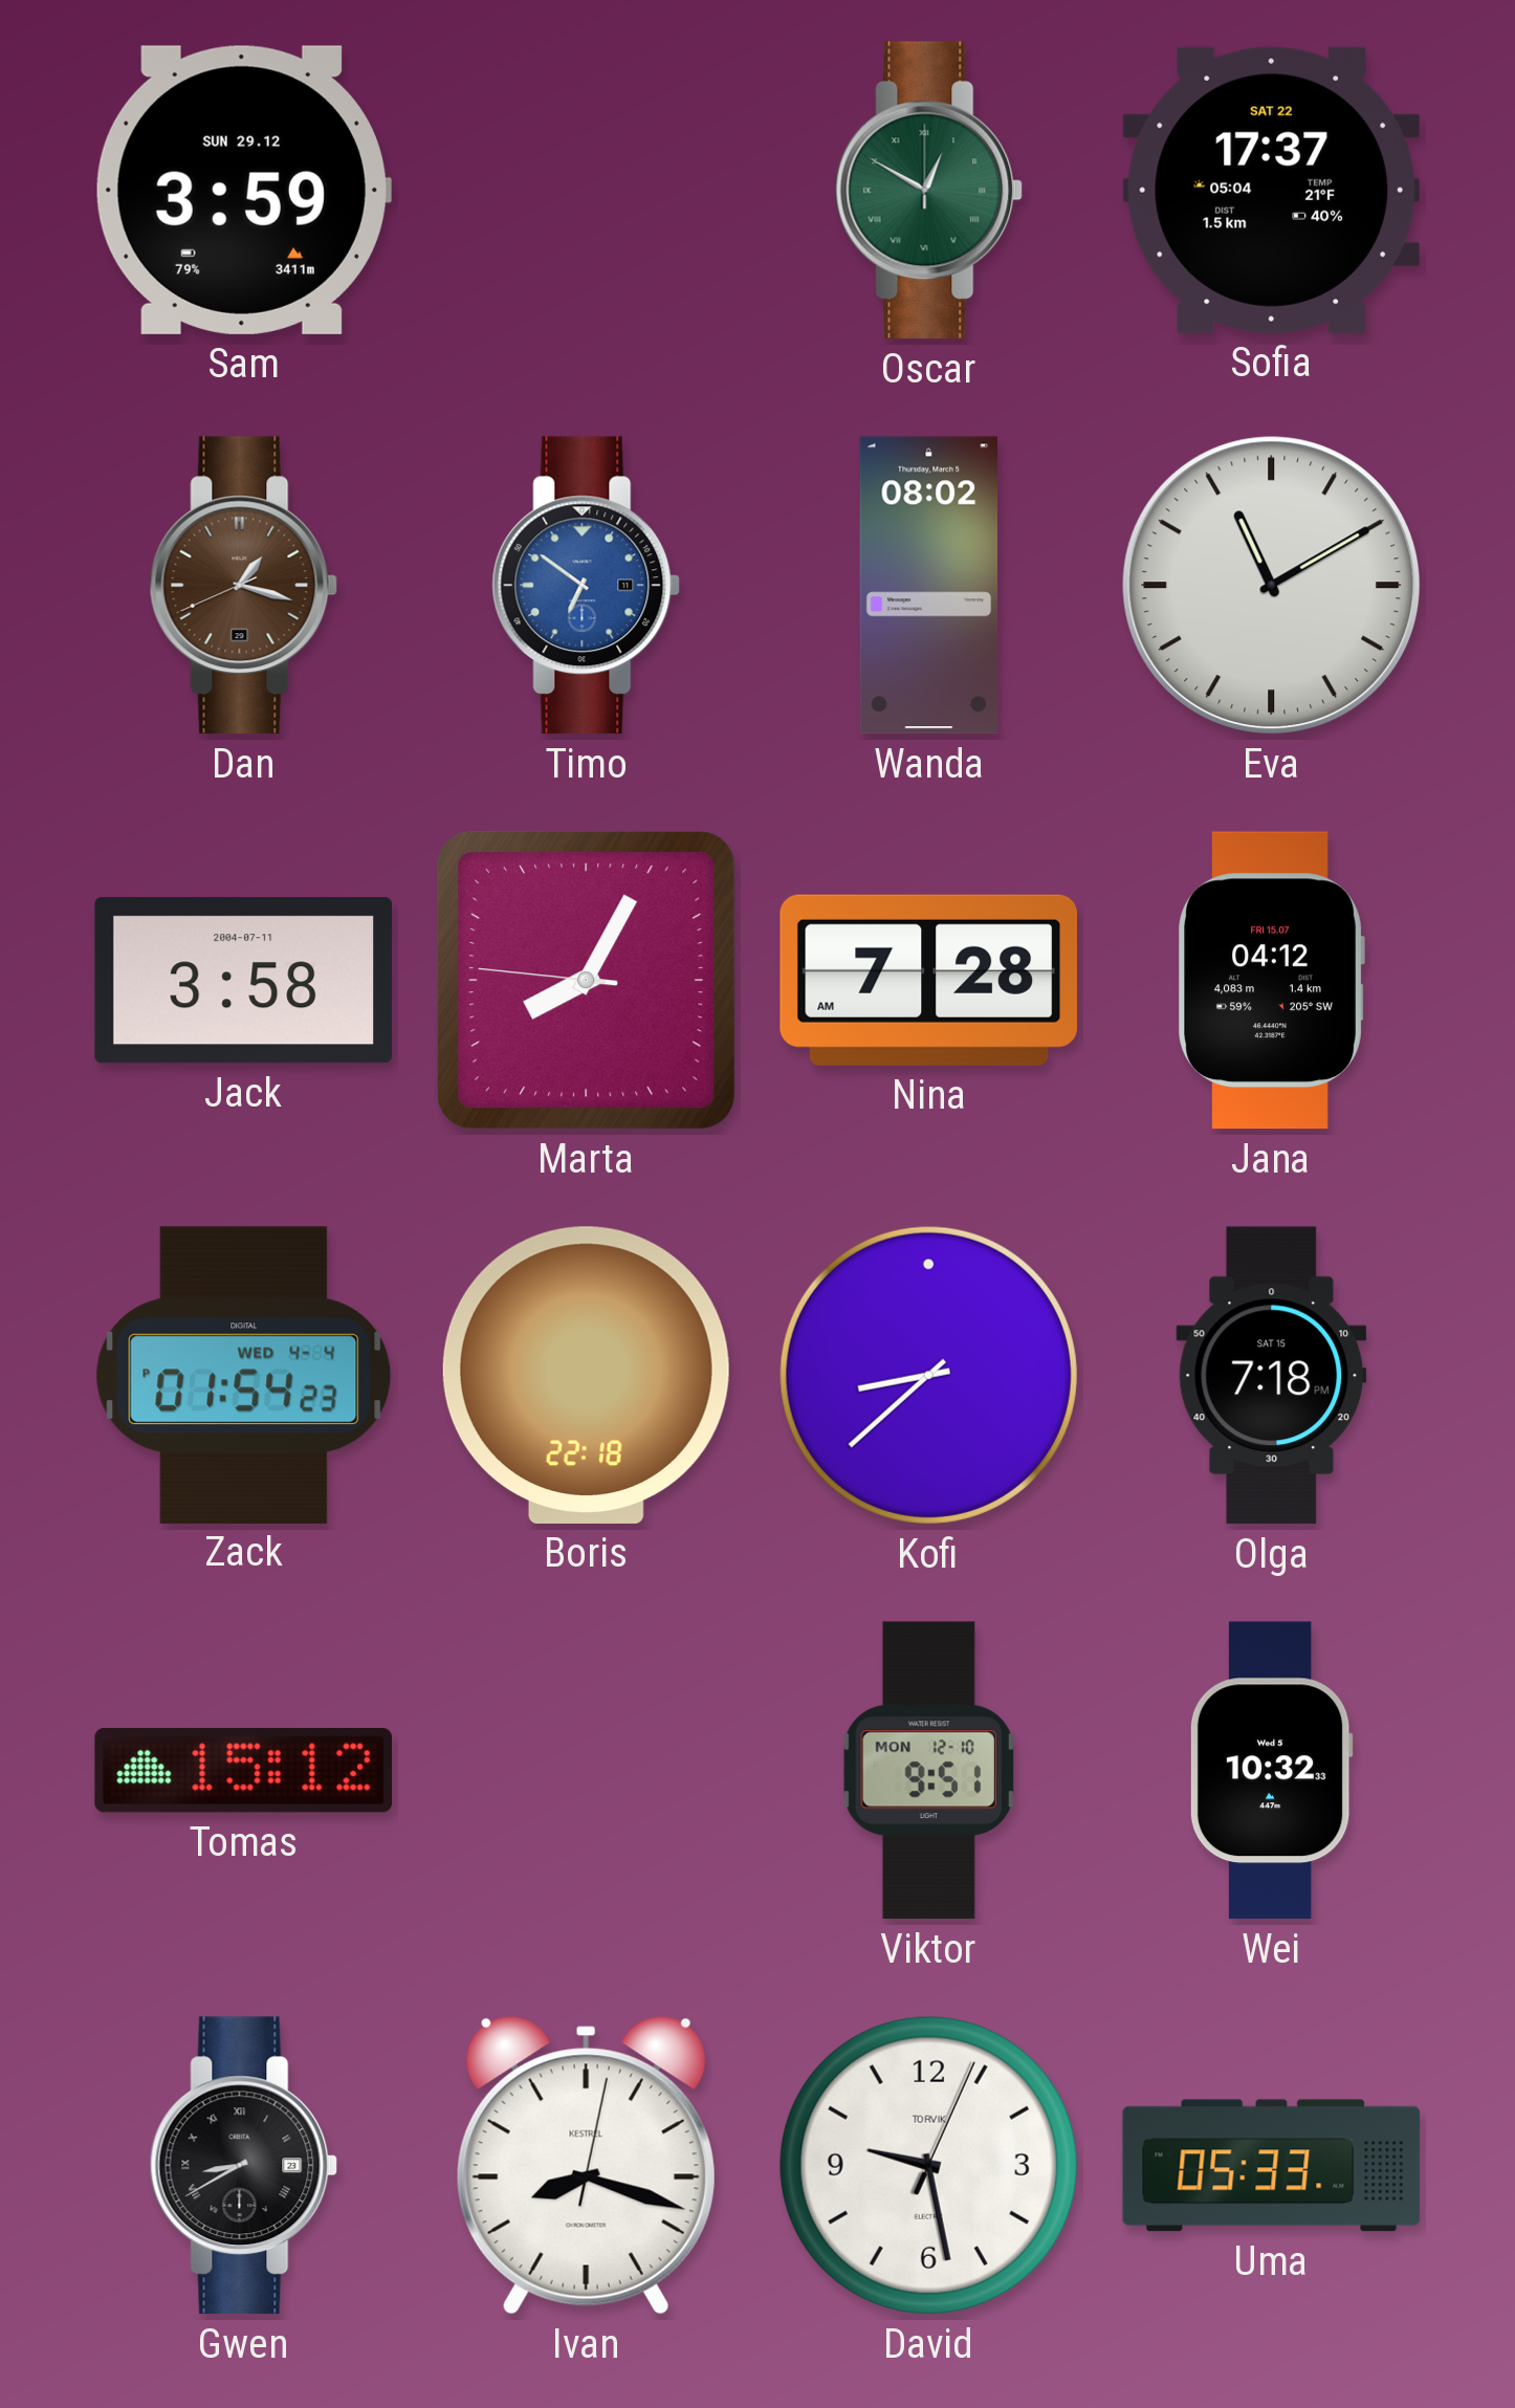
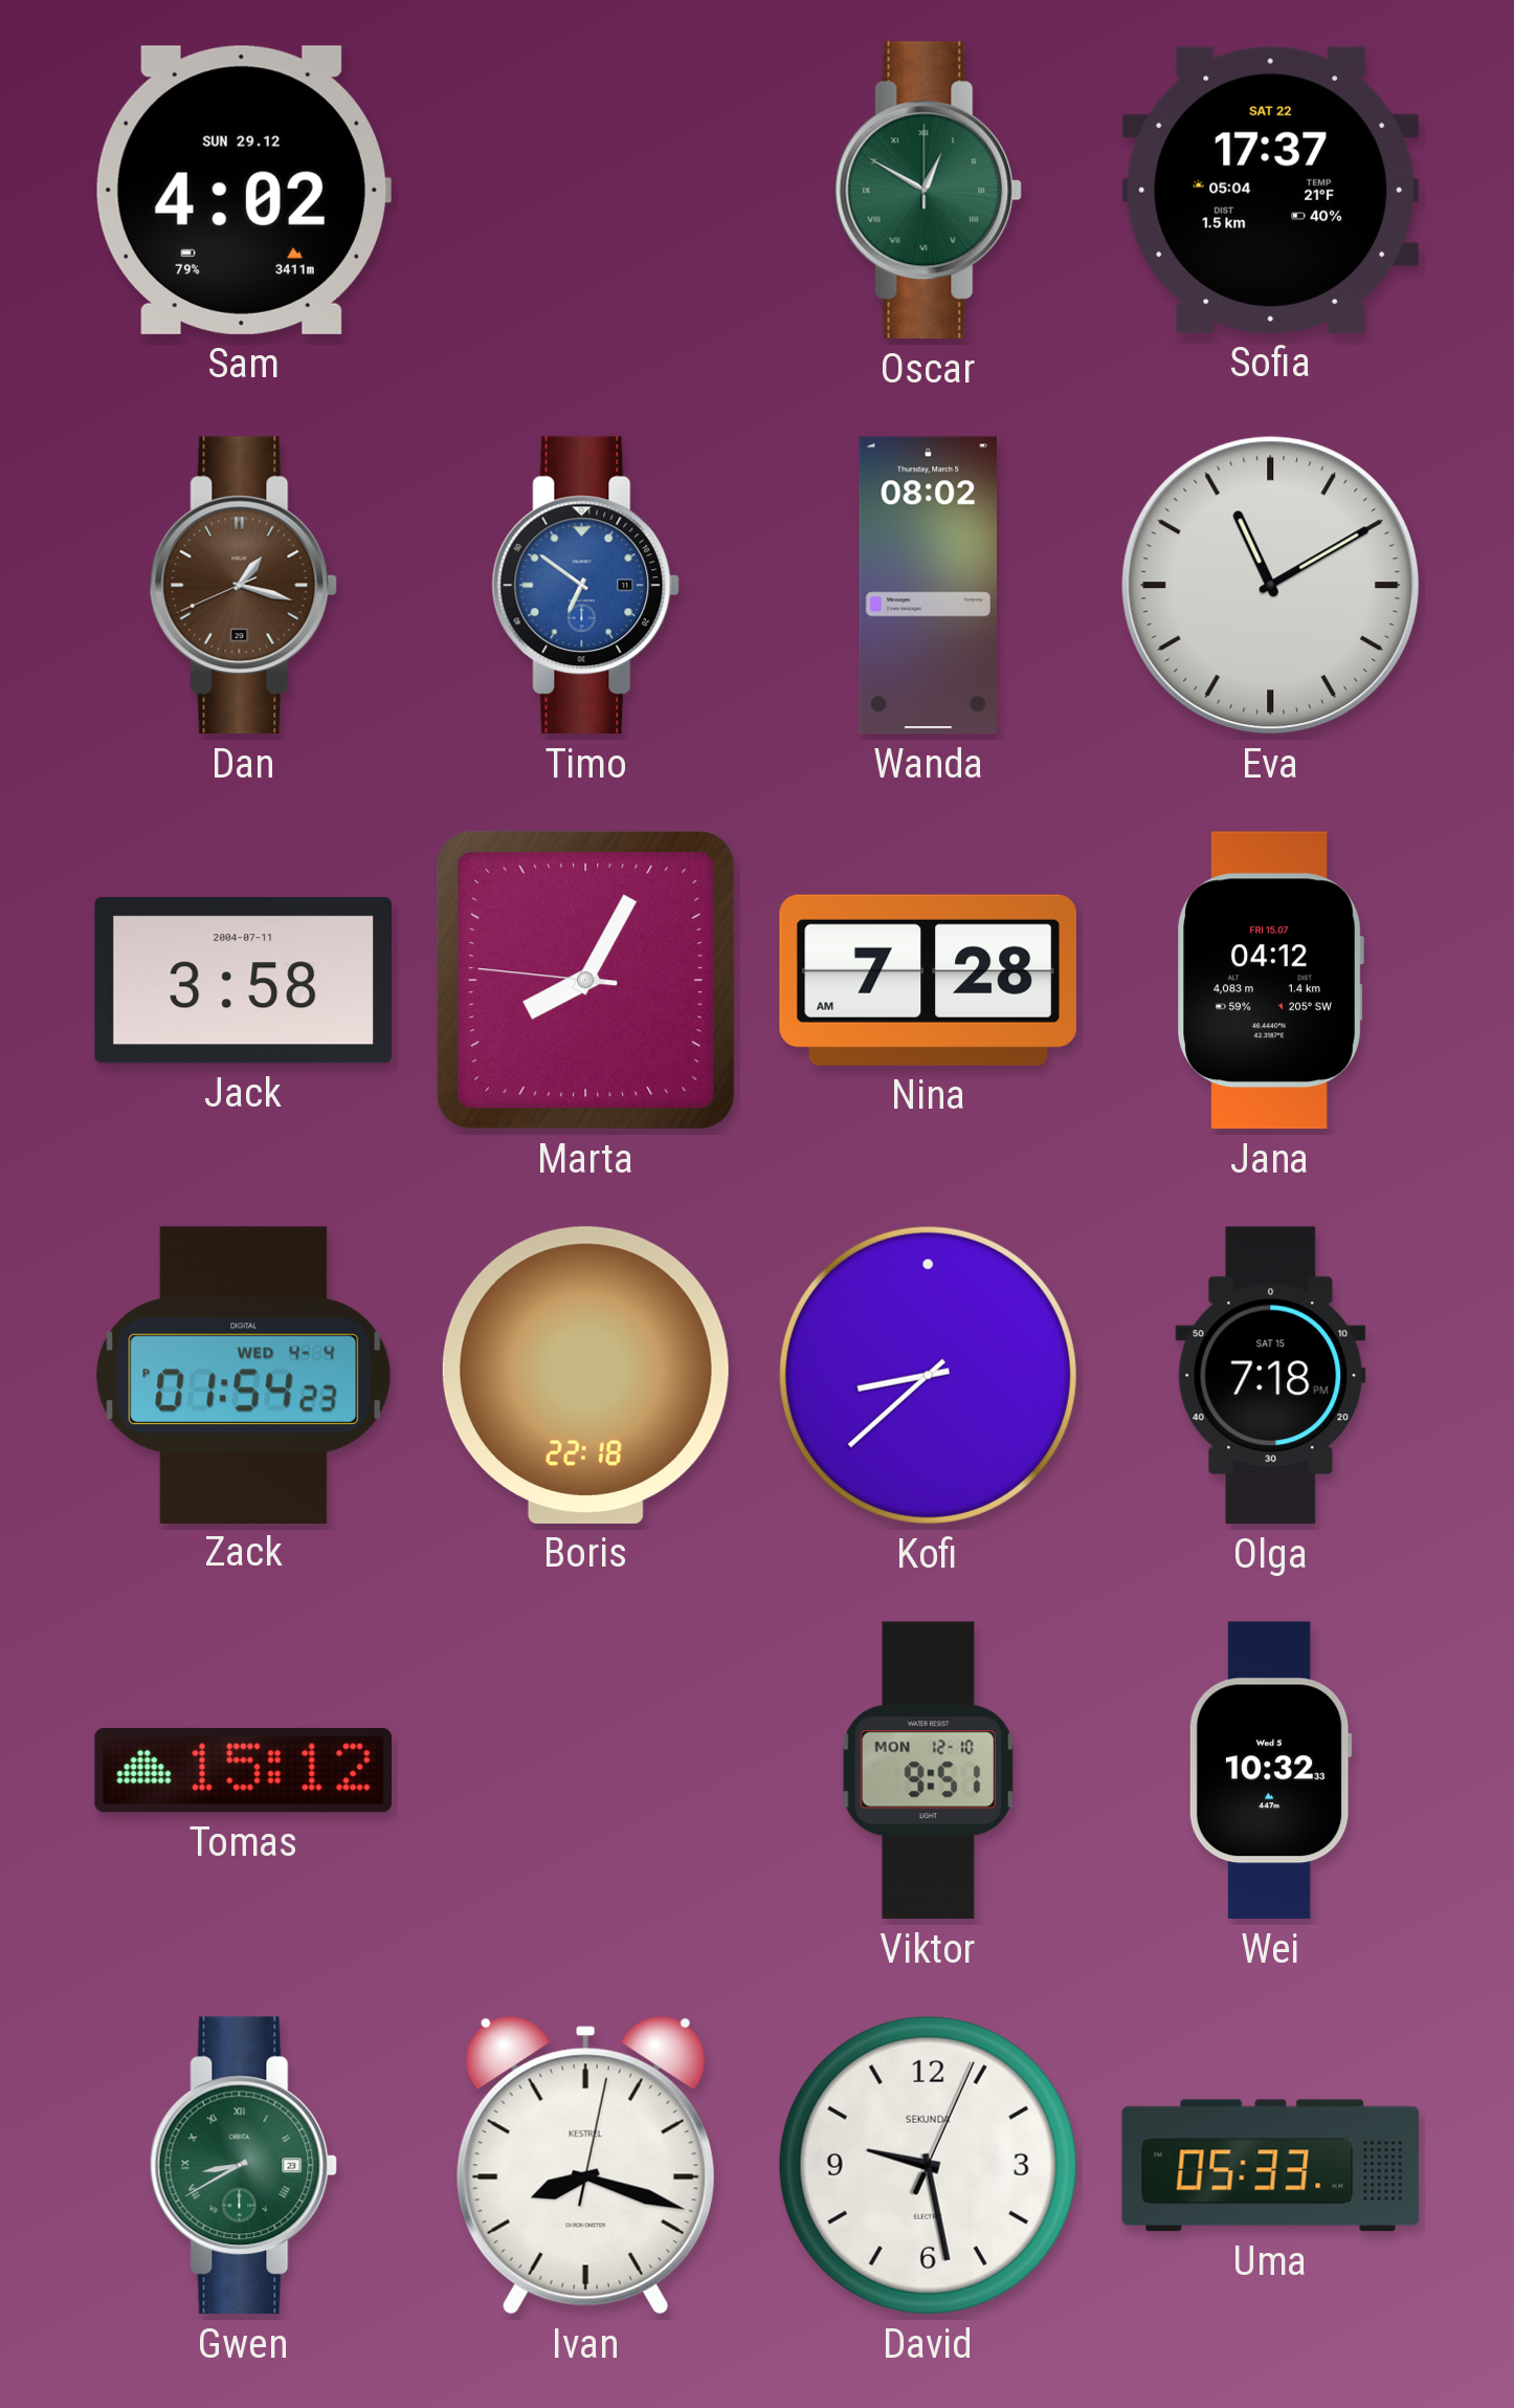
Sam: 3:59 -> 4:02 (243, 190)
Gwen dial: black -> green (244, 2166)
David brand: TORVIK -> SEKUNDA (928, 2165)
